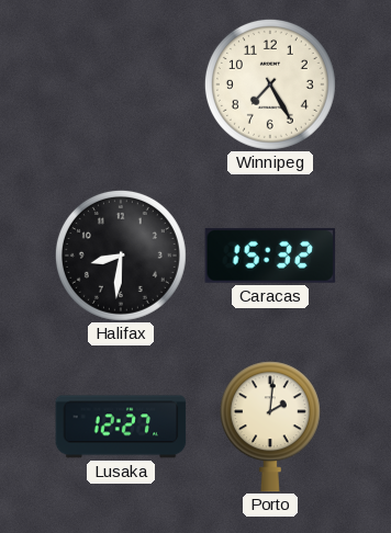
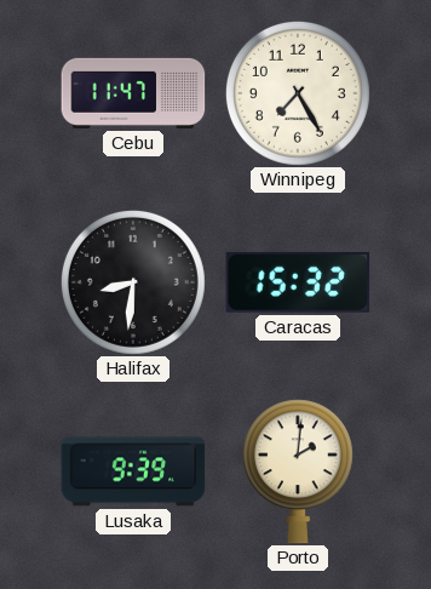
Cebu: none -> 11:47 (133, 93)
Lusaka: 12:27 -> 9:39 (133, 471)
